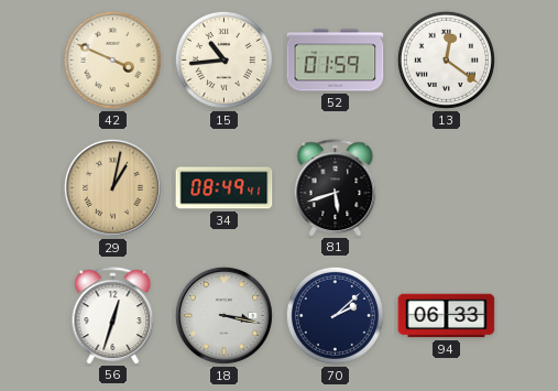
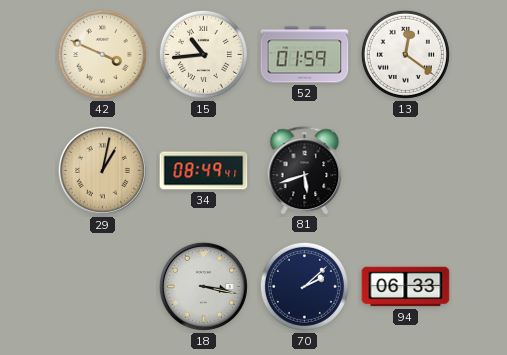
56: 12:33 -> none (113, 315)
